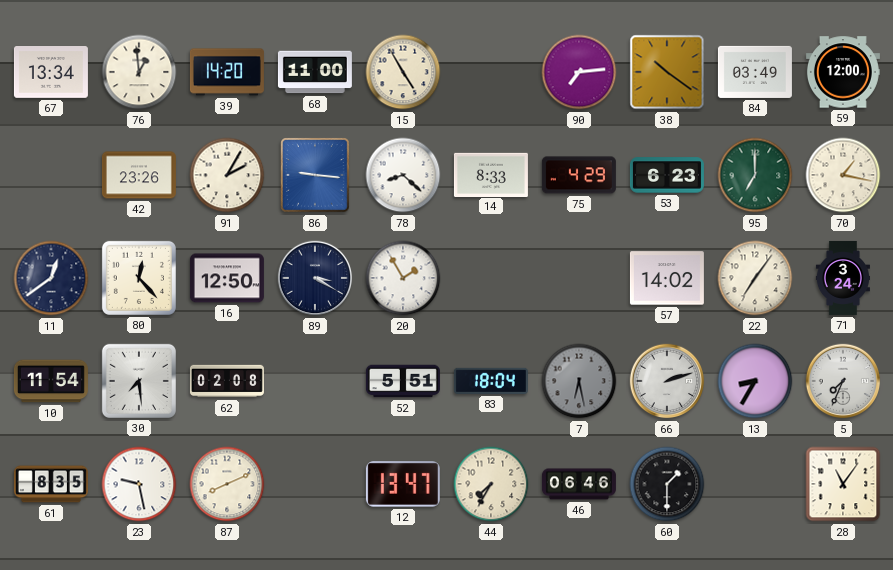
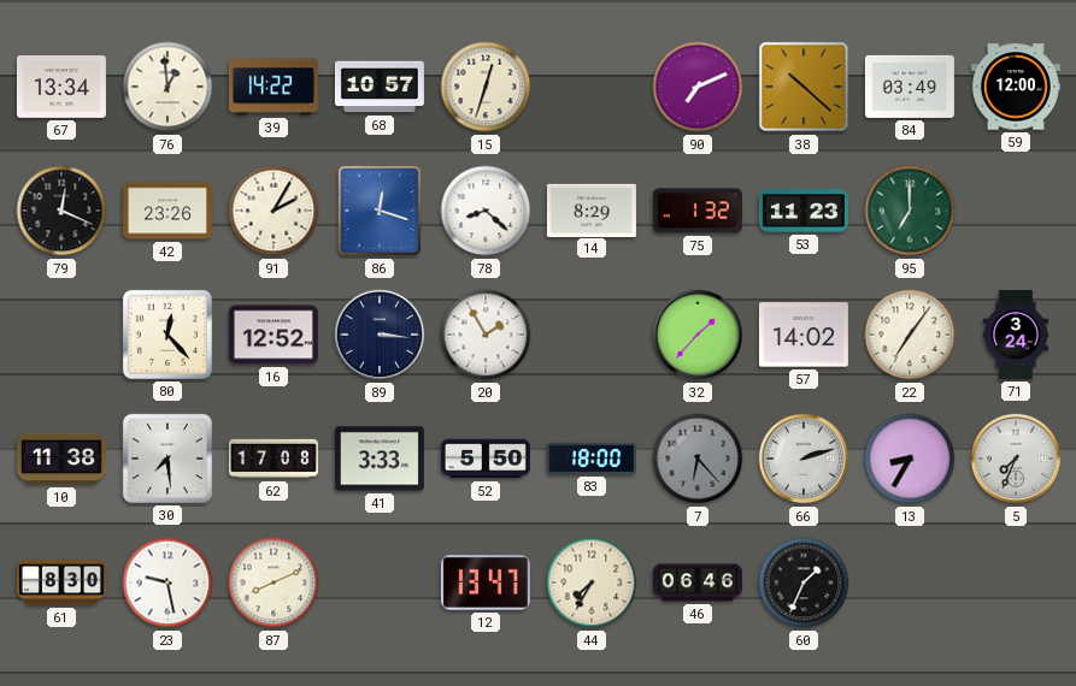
39: 14:20 -> 14:22 (274, 87)
68: 11:00 -> 10:57 (380, 87)
15: 4:55 -> 12:33 (486, 87)
90: 7:14 -> 7:11 (698, 87)
38: 10:21 -> 10:22 (804, 87)
79: none -> 12:19 (61, 211)
86: 9:16 -> 12:18 (381, 211)
14: 8:33 -> 8:29 (592, 209)
75: 4:29 -> 1:32 (698, 211)
53: 6:23 -> 11:23 (804, 211)
70: 1:17 -> none (843, 175)
11: 12:39 -> none (51, 278)
16: 12:50 -> 12:52 (274, 335)
89: 3:20 -> 3:16 (380, 335)
32: none -> 1:37 (698, 335)
10: 11:54 -> 11:38 (61, 459)
62: 02:08 -> 17:08 (274, 459)
41: none -> 3:33 (380, 459)
52: 5:51 -> 5:50 (486, 459)
83: 18:04 -> 18:00 (592, 459)
7: 6:28 -> 6:23 (698, 459)
61: 8:35 -> 8:30 (61, 582)
60: 1:30 -> 1:34 (804, 582)
28: 11:06 -> none (843, 484)
